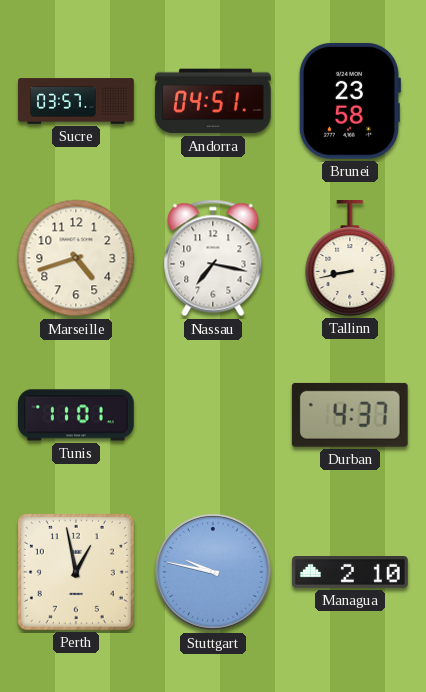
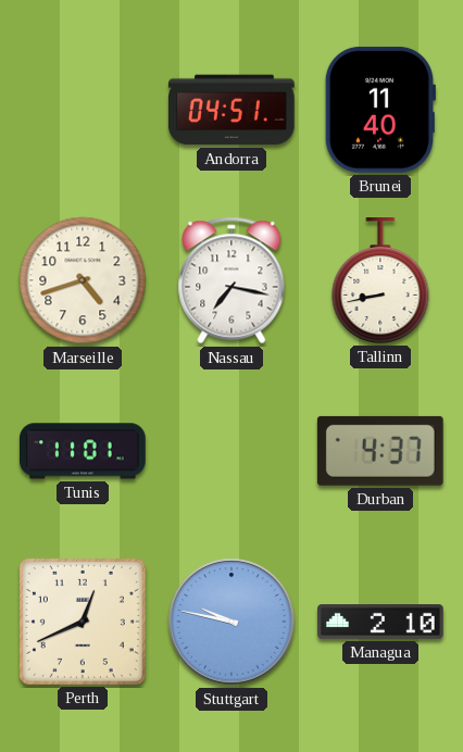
Sucre: 03:57 -> none (76, 101)
Brunei: 23:58 -> 11:40 (379, 110)
Perth: 12:58 -> 12:41 (83, 622)
